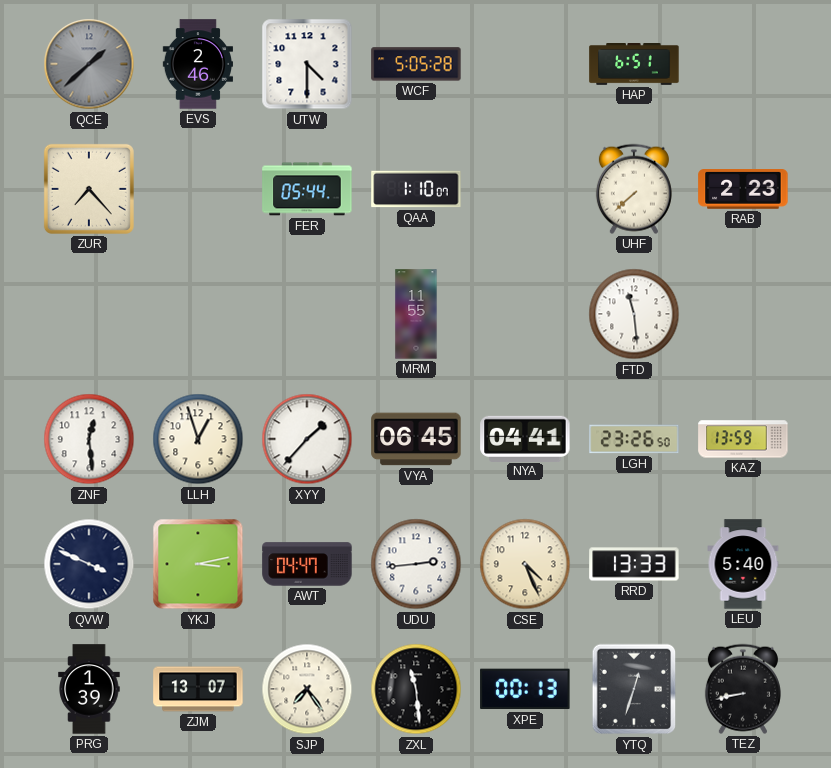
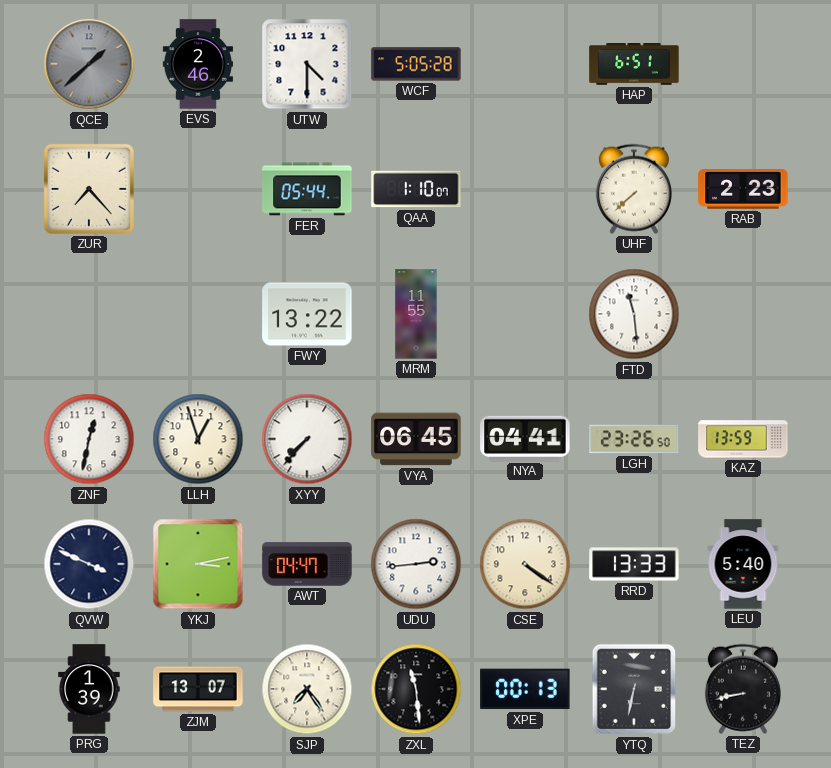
FWY: none -> 13:22 (307, 314)
ZNF: 12:29 -> 12:32 (89, 439)
XYY: 1:37 -> 7:37 (307, 439)
CSE: 4:26 -> 4:21 (525, 564)
YTQ: 12:33 -> 6:32 (634, 689)
